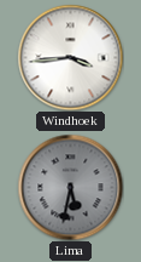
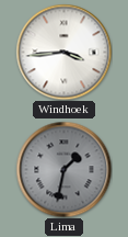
Lima: 5:32 -> 1:32 (63, 169)
